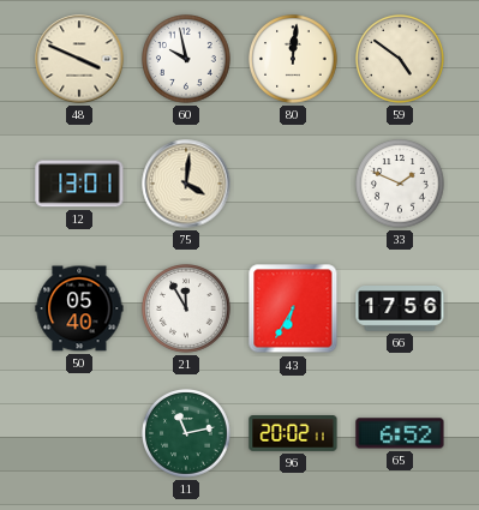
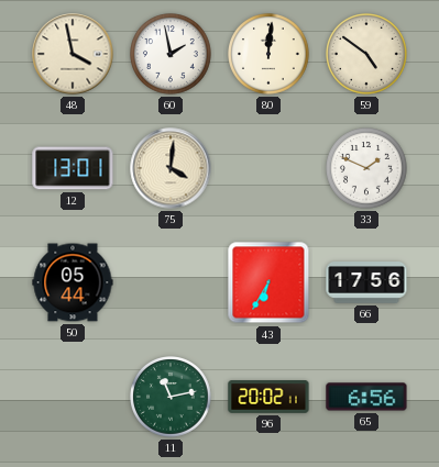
48: 3:49 -> 3:58 (73, 54)
60: 9:58 -> 1:58 (172, 55)
50: 05:40 -> 05:44 (73, 282)
21: 11:55 -> none (187, 310)
65: 6:52 -> 6:56 (366, 397)
